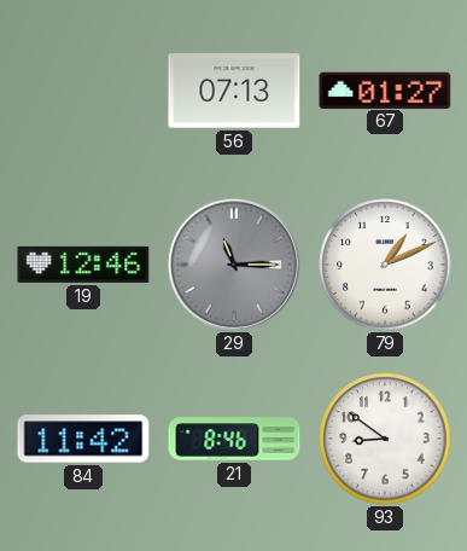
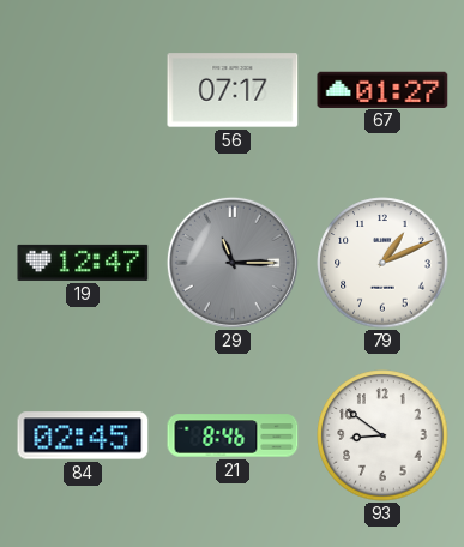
56: 07:13 -> 07:17 (233, 90)
19: 12:46 -> 12:47 (83, 263)
84: 11:42 -> 02:45 (83, 435)
